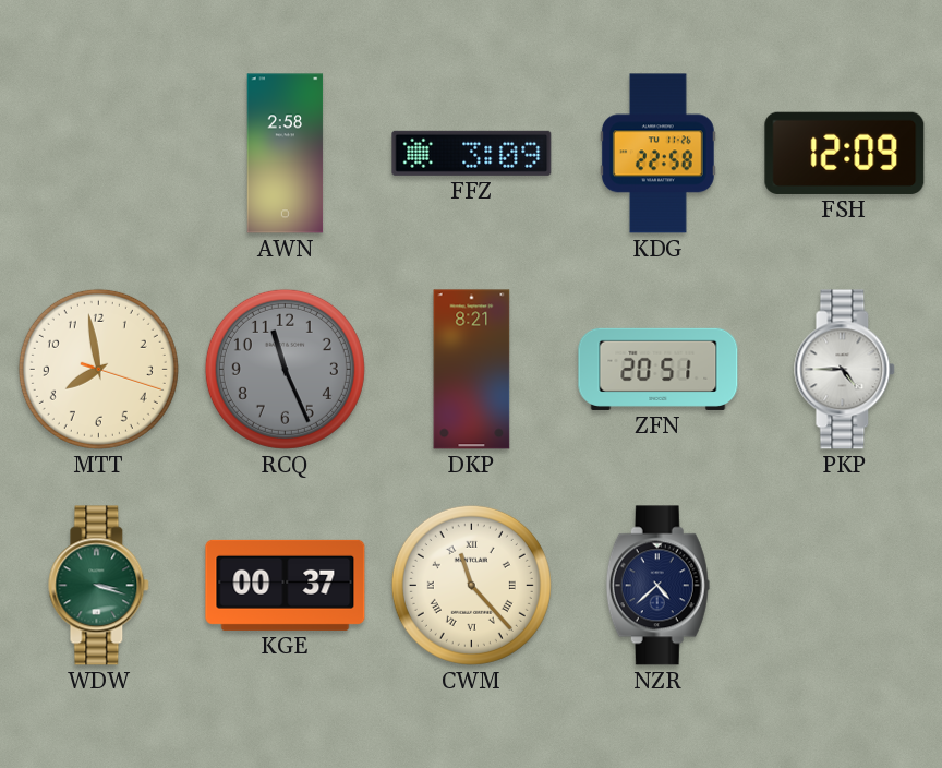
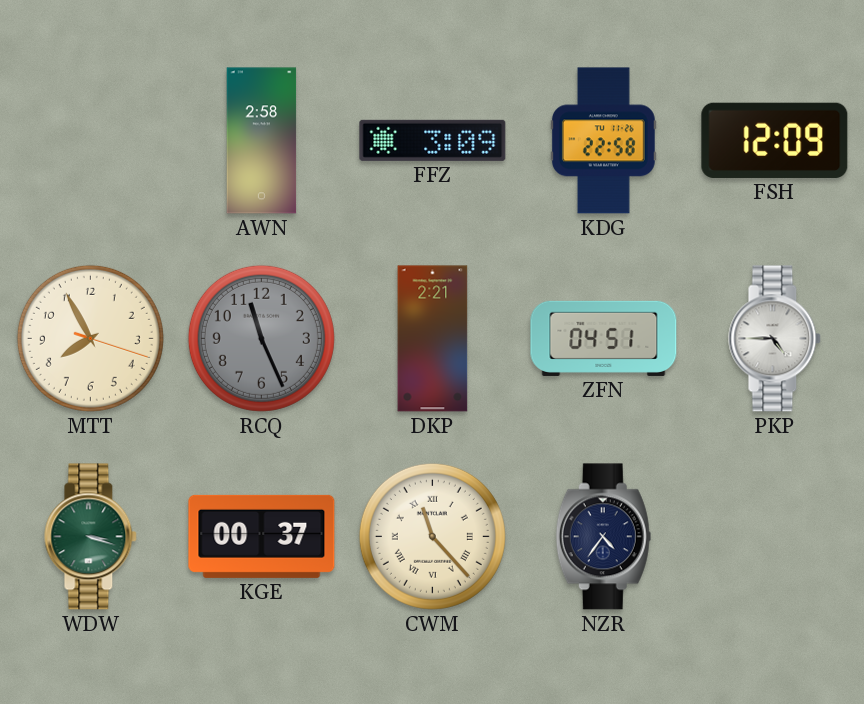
MTT: 7:58 -> 7:55 (90, 338)
DKP: 8:21 -> 2:21 (433, 339)
ZFN: 20:51 -> 04:51 (604, 338)
NZR: 4:38 -> 4:36 (603, 537)
